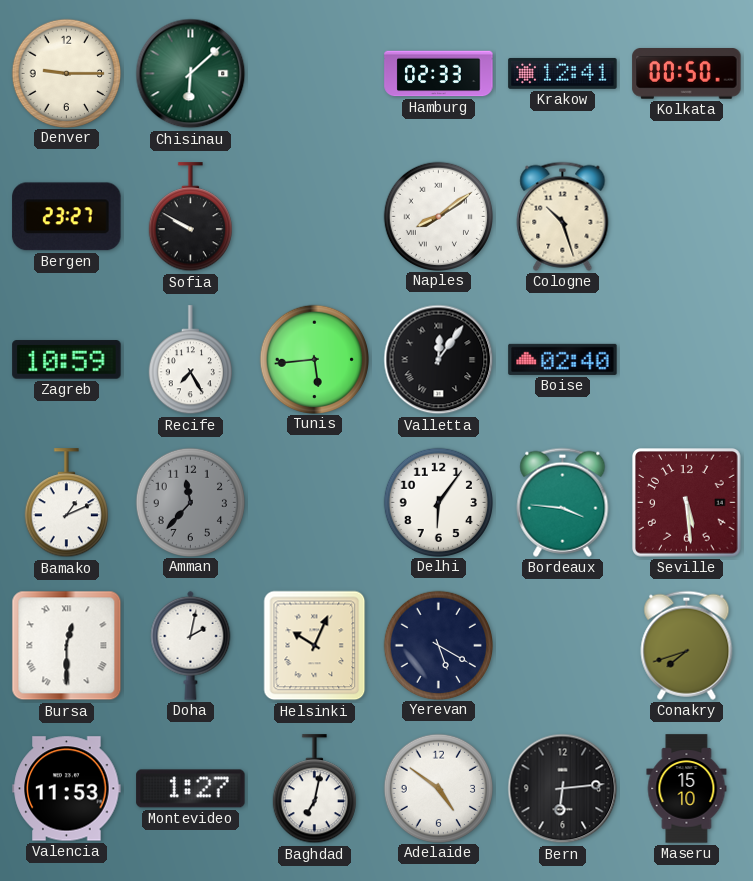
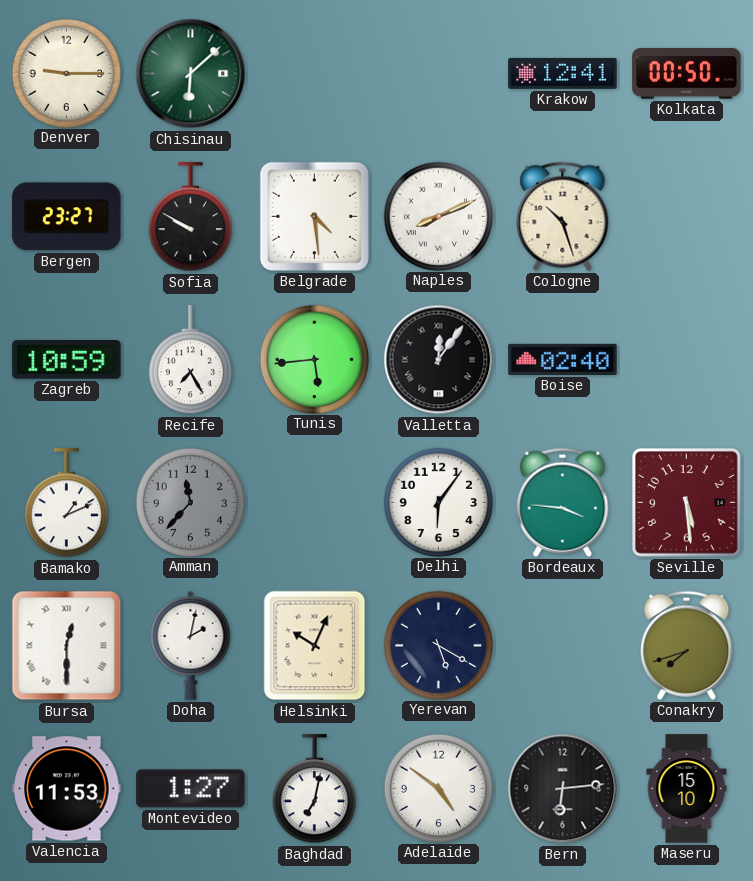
Hamburg: 02:33 -> none (439, 74)
Belgrade: none -> 4:29 (314, 216)
Naples: 8:09 -> 8:11 (438, 216)
